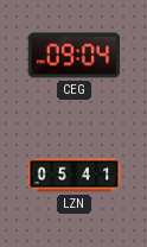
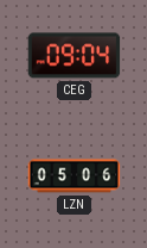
LZN: 05:41 -> 05:06 (73, 176)
